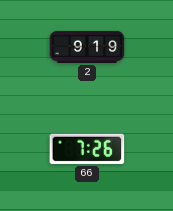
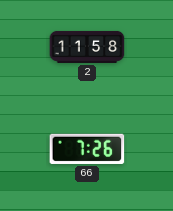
2: 9:19 -> 11:58 (87, 47)
